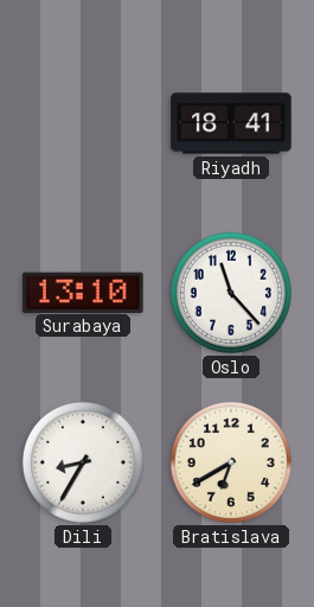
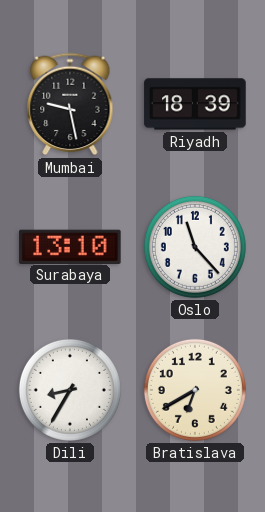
Mumbai: none -> 9:28 (70, 104)
Riyadh: 18:41 -> 18:39 (195, 104)
